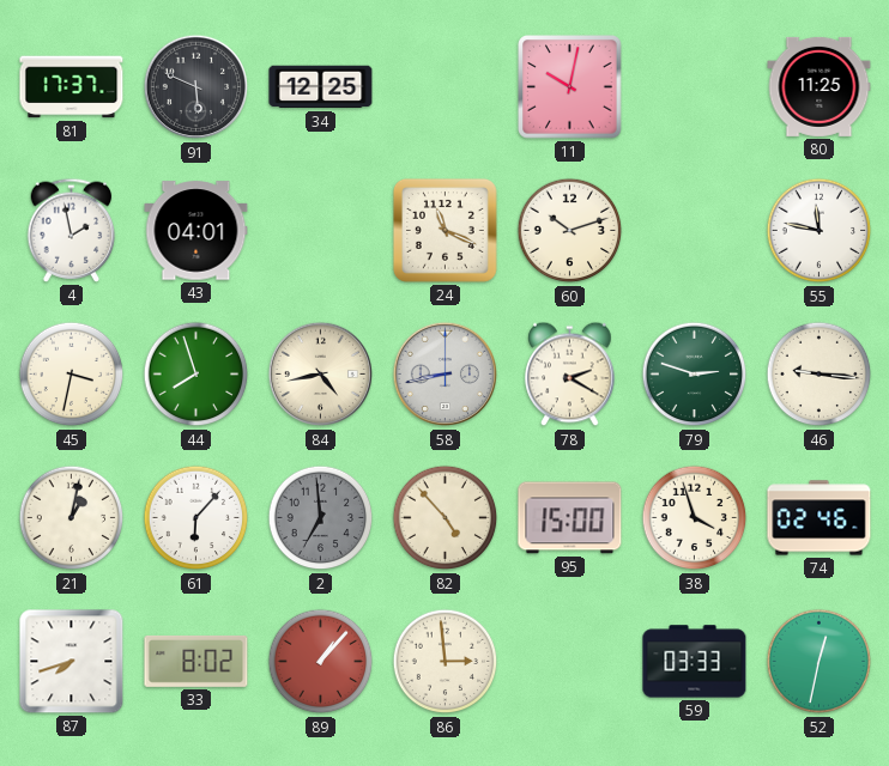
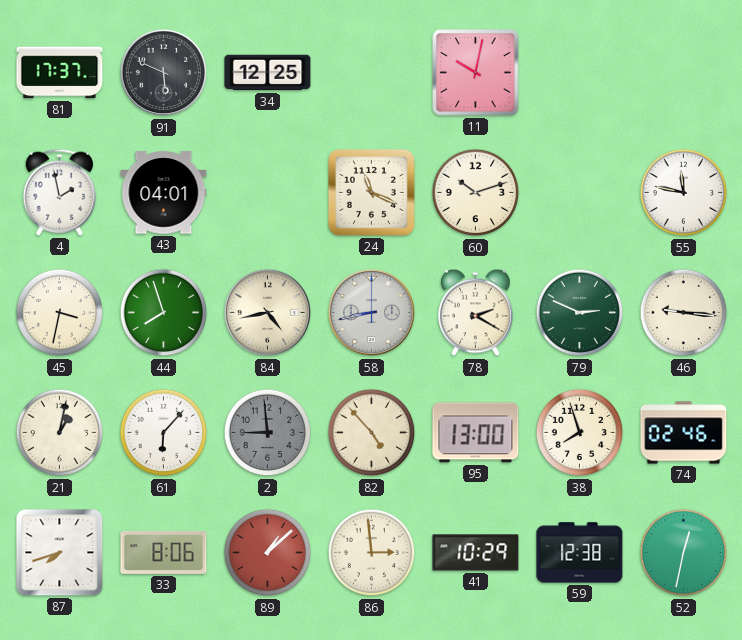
80: 11:25 -> none (820, 86)
79: 2:48 -> 2:49 (580, 313)
2: 6:59 -> 8:59 (268, 433)
95: 15:00 -> 13:00 (476, 433)
38: 3:57 -> 7:57 (580, 433)
33: 8:02 -> 8:06 (164, 552)
89: 1:07 -> 1:08 (268, 553)
41: none -> 10:29 (476, 553)
59: 03:33 -> 12:38 (580, 553)
